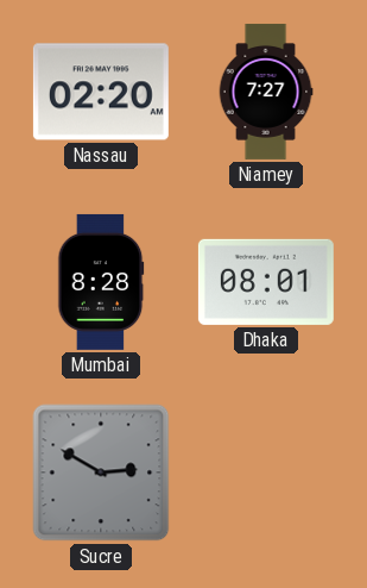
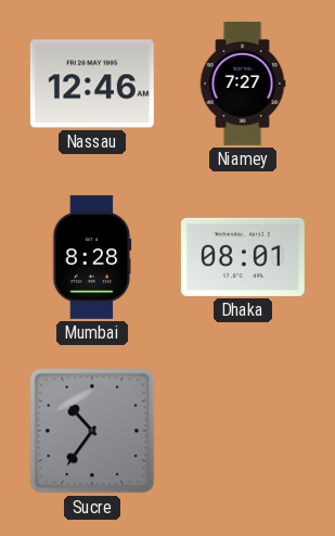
Nassau: 02:20 -> 12:46 (92, 84)
Sucre: 2:50 -> 10:36 (92, 431)
